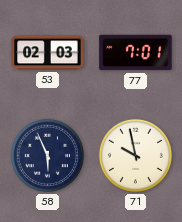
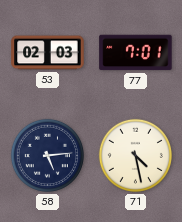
58: 5:56 -> 5:14 (47, 155)
71: 9:58 -> 4:28 (135, 155)
